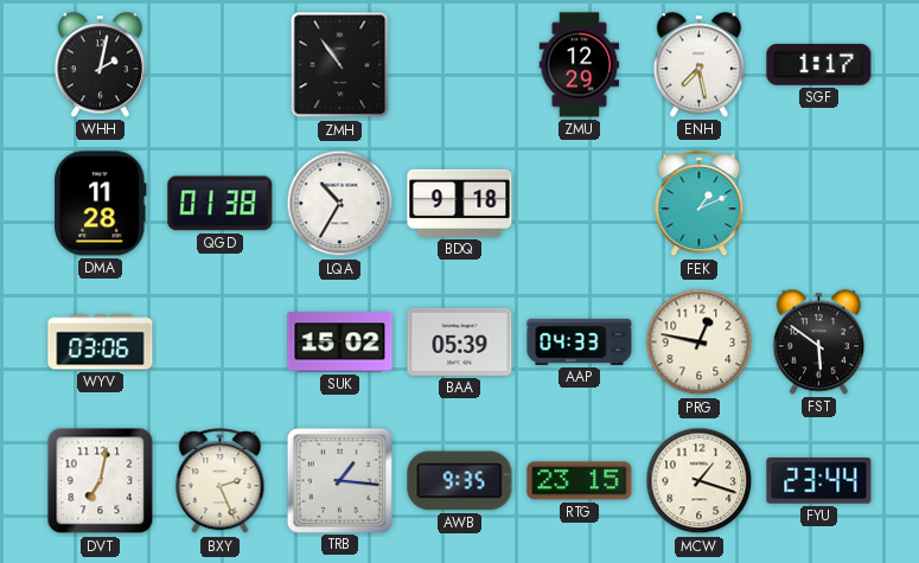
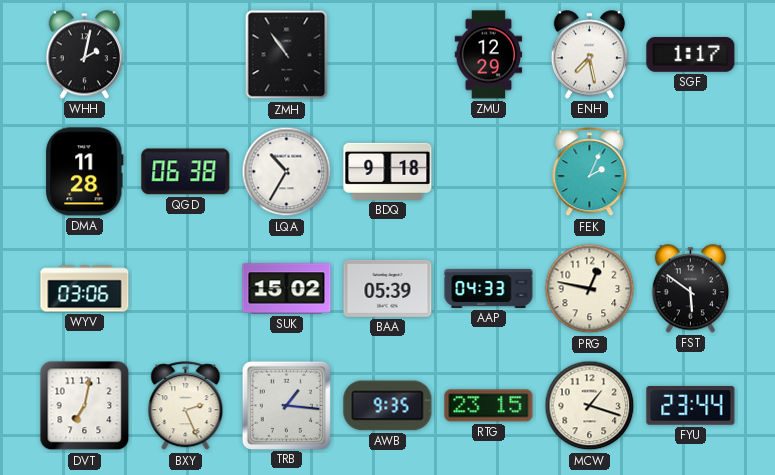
QGD: 01:38 -> 06:38 (186, 172)
FEK: 1:11 -> 2:04 (590, 172)
